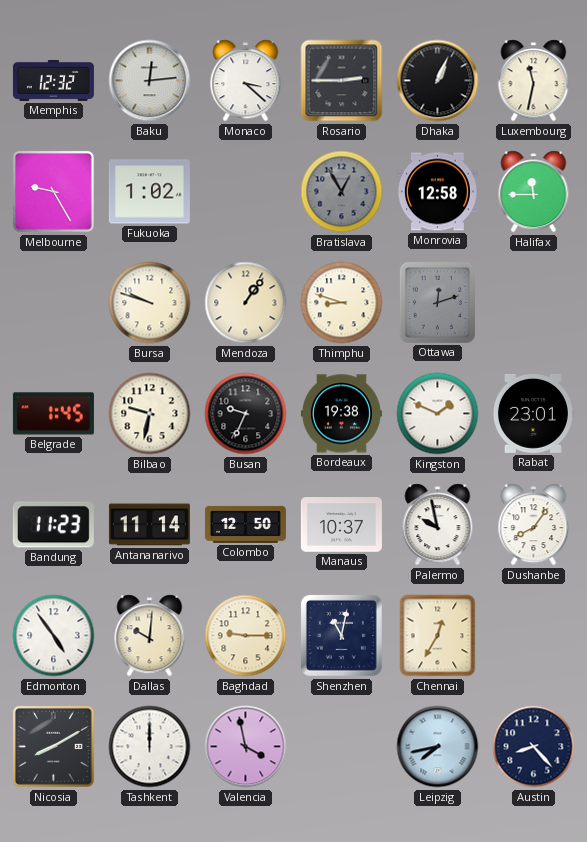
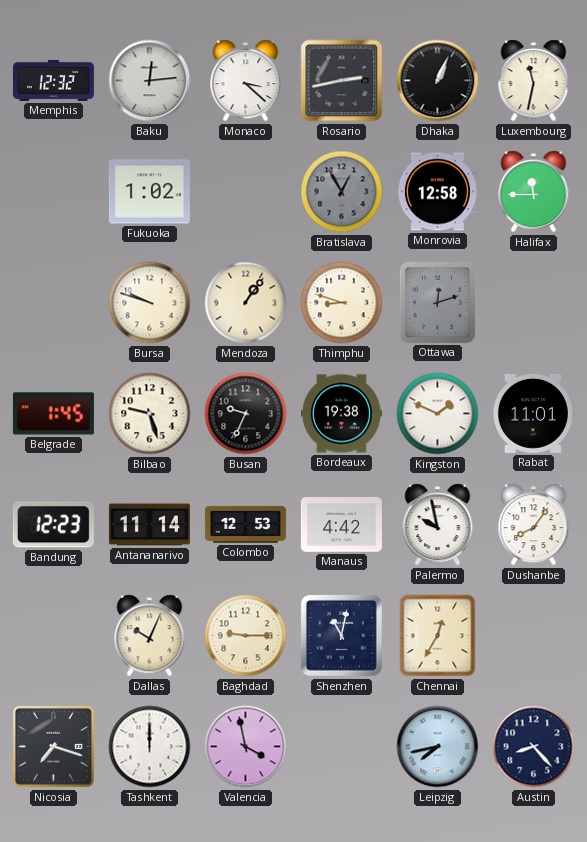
Rosario: 2:45 -> 2:43 (342, 81)
Melbourne: 9:25 -> none (53, 191)
Bilbao: 9:32 -> 9:27 (150, 414)
Rabat: 23:01 -> 11:01 (533, 413)
Bandung: 11:23 -> 12:23 (53, 525)
Colombo: 12:50 -> 12:53 (245, 524)
Manaus: 10:37 -> 4:42 (341, 525)
Edmonton: 4:54 -> none (54, 636)
Dallas: 10:01 -> 10:04 (150, 636)
Nicosia: 8:10 -> 7:18 (53, 746)
